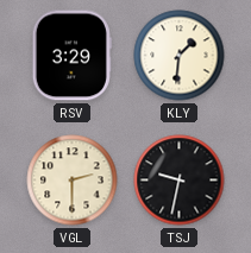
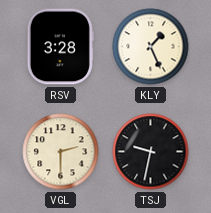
RSV: 3:29 -> 3:28 (60, 47)
KLY: 1:31 -> 1:26 (151, 47)
